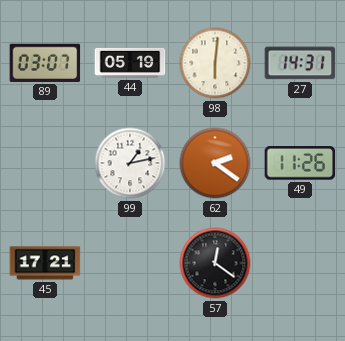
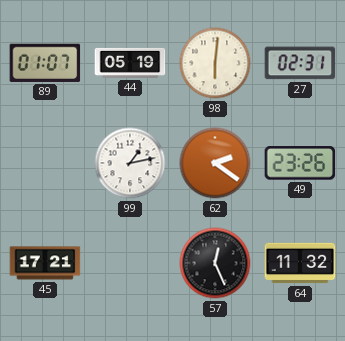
89: 03:07 -> 01:07 (45, 63)
27: 14:31 -> 02:31 (300, 63)
49: 11:26 -> 23:26 (300, 163)
57: 12:21 -> 12:26 (215, 263)
64: none -> 11:32 (300, 263)
